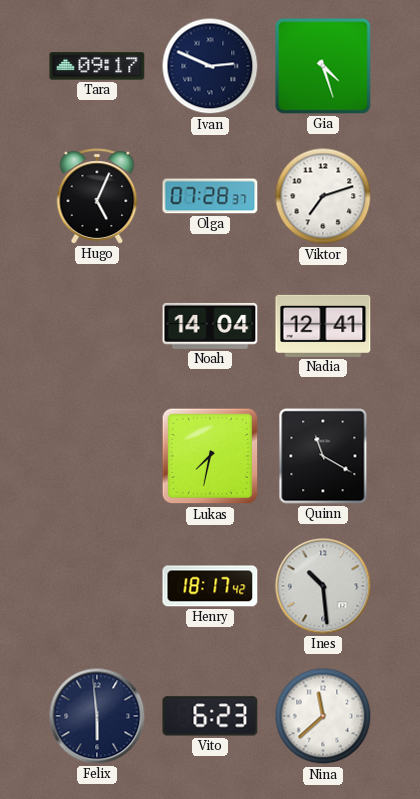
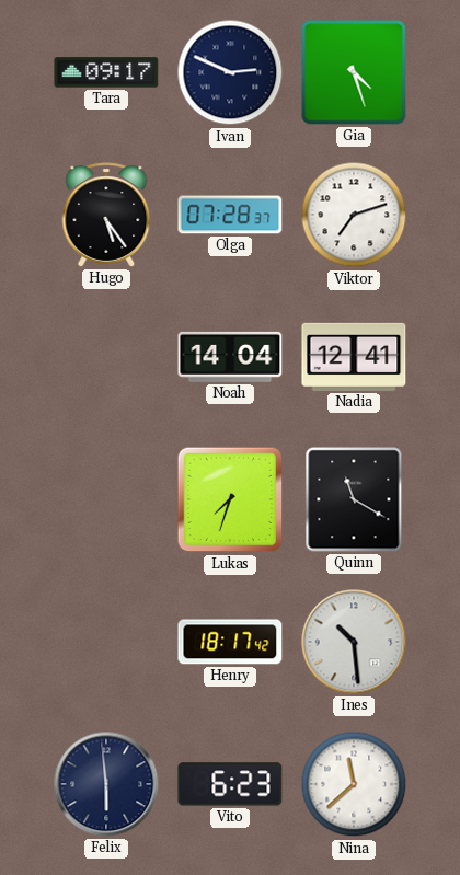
Hugo: 5:04 -> 5:24 (106, 215)
Lukas: 7:32 -> 7:33 (230, 499)
